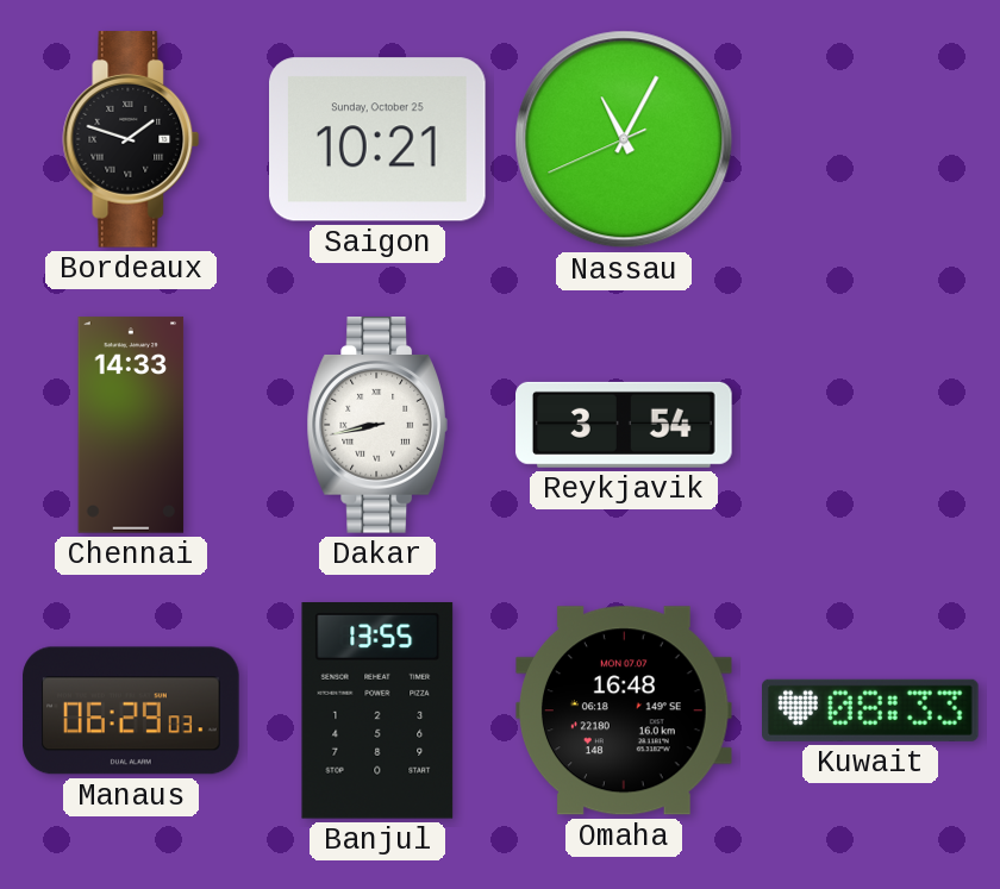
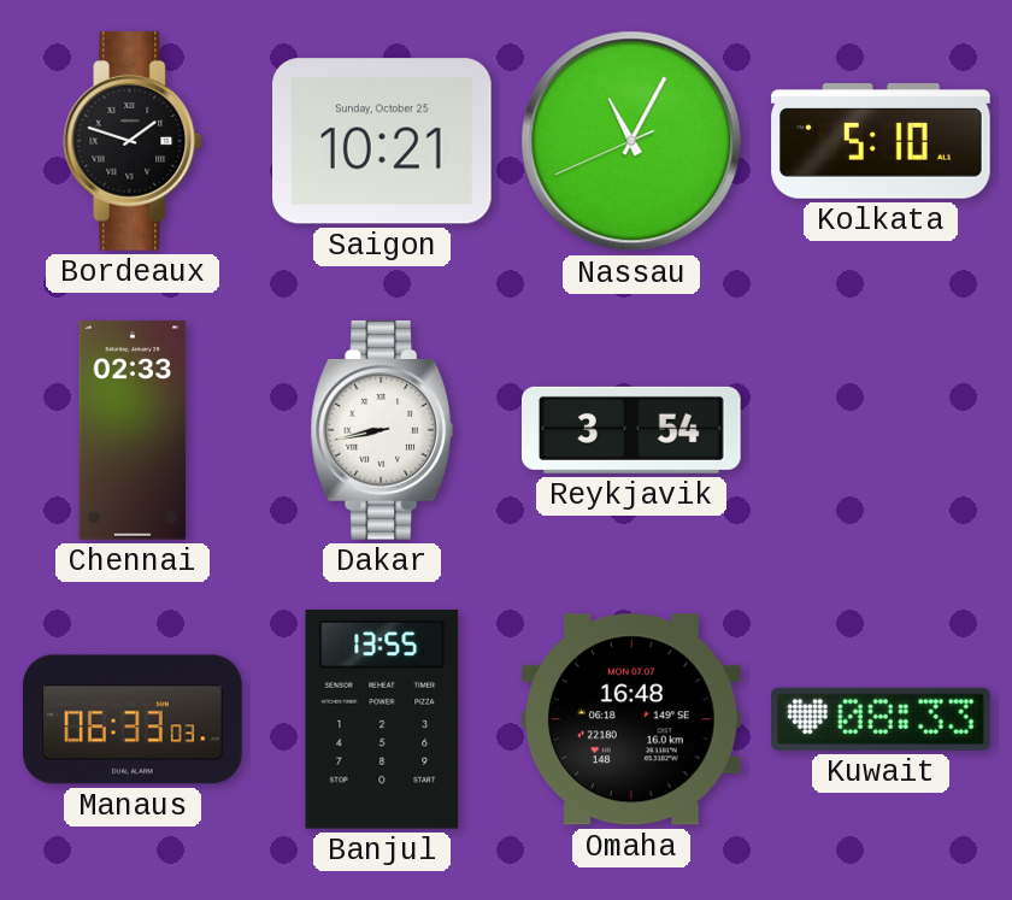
Kolkata: none -> 5:10 (881, 142)
Chennai: 14:33 -> 02:33 (133, 430)
Manaus: 06:29 -> 06:33 (133, 719)
